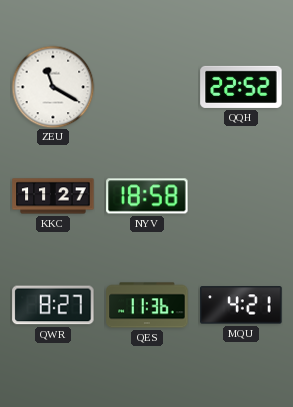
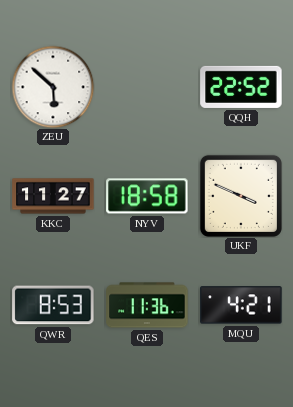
ZEU: 11:20 -> 5:52 (53, 87)
UKF: none -> 3:49 (241, 196)
QWR: 8:27 -> 8:53 (53, 305)
